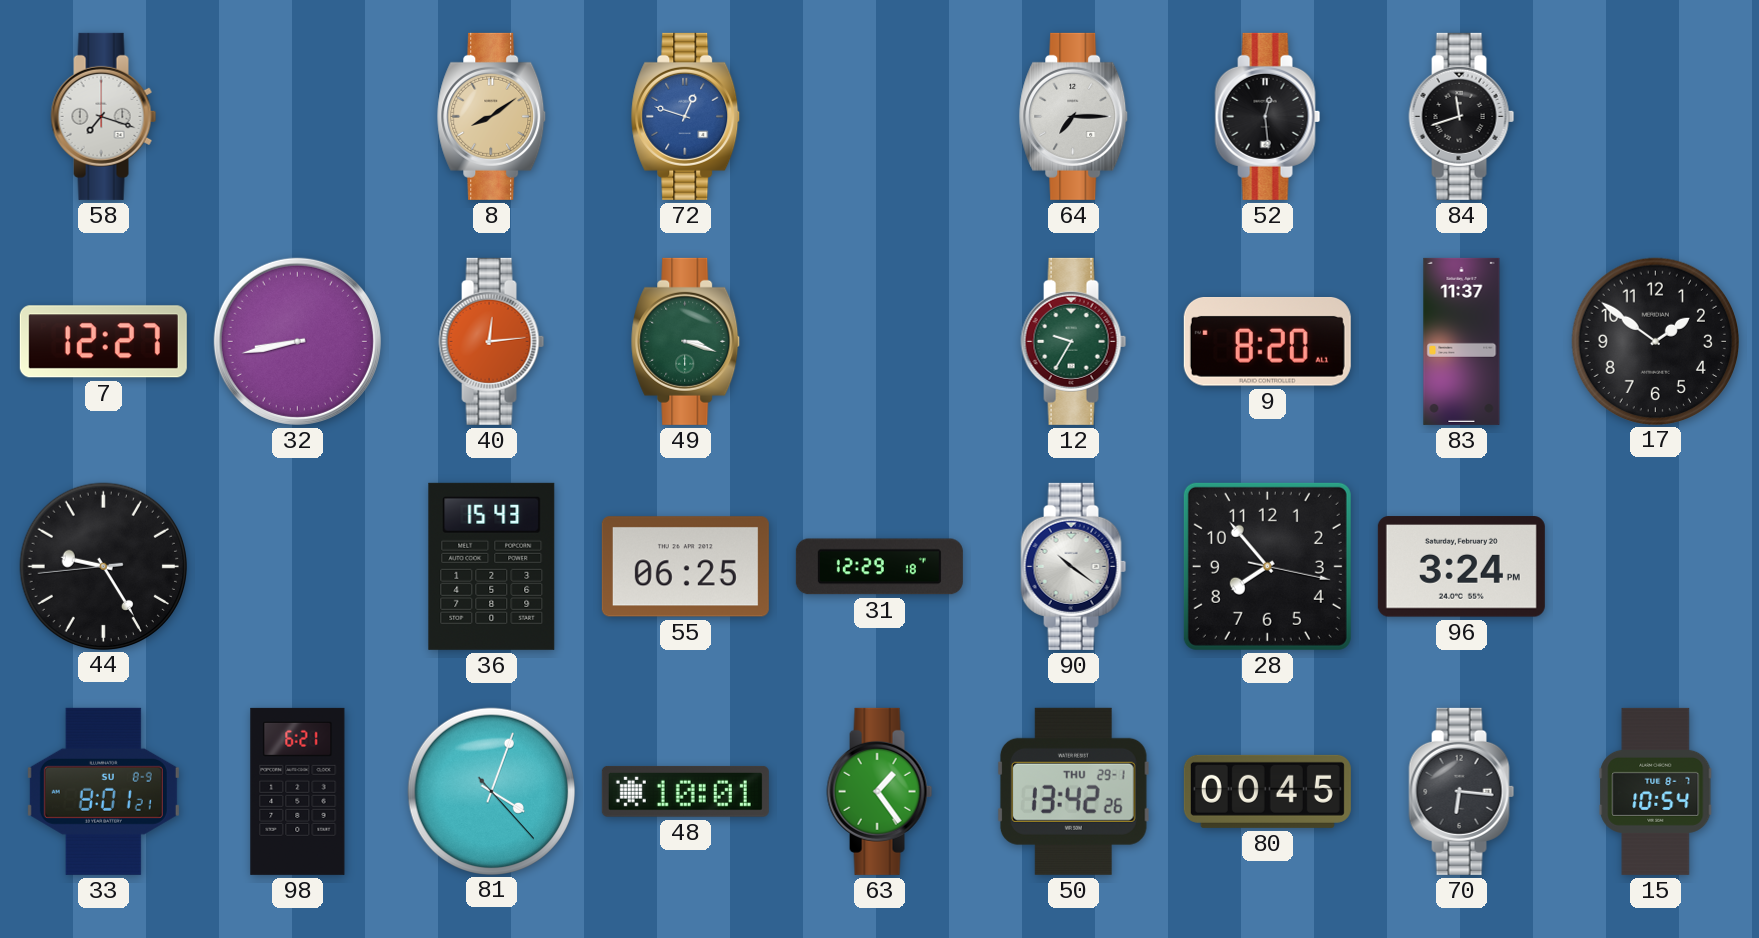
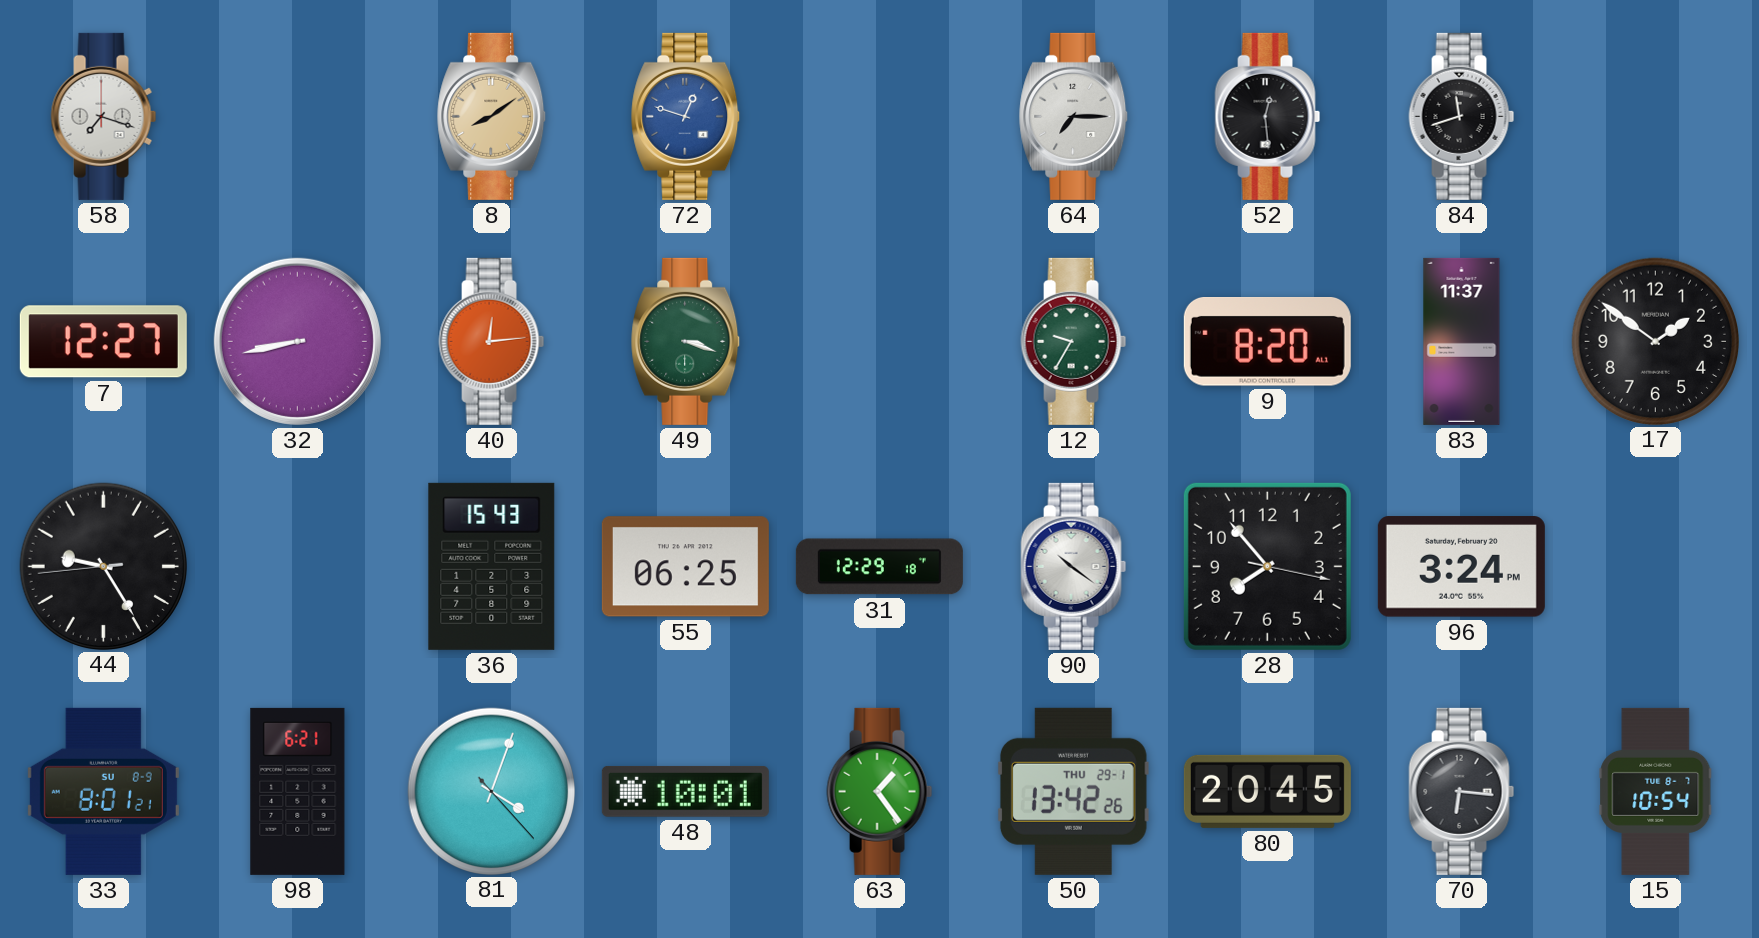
80: 00:45 -> 20:45 (1267, 791)
